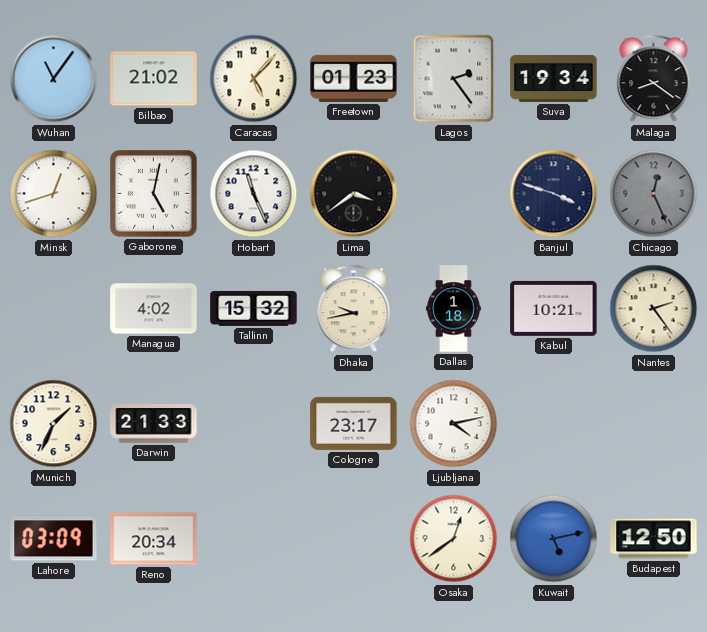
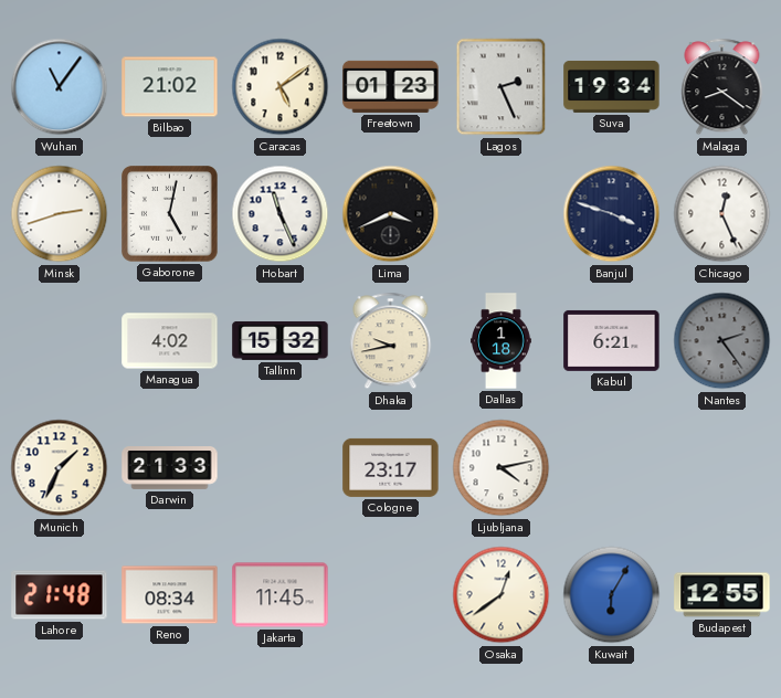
Caracas: 5:07 -> 5:09 (281, 87)
Lagos: 2:24 -> 2:26 (502, 87)
Minsk: 12:42 -> 2:42 (60, 214)
Lima: 3:39 -> 3:41 (391, 214)
Chicago dial: grey -> white (722, 214)
Kabul: 10:21 -> 6:21 (612, 340)
Nantes dial: cream -> grey (722, 341)
Lahore: 03:09 -> 21:48 (60, 595)
Reno: 20:34 -> 08:34 (170, 595)
Jakarta: none -> 11:45 (281, 595)
Kuwait: 5:13 -> 6:05 (612, 595)
Budapest: 12:50 -> 12:55 (722, 595)
